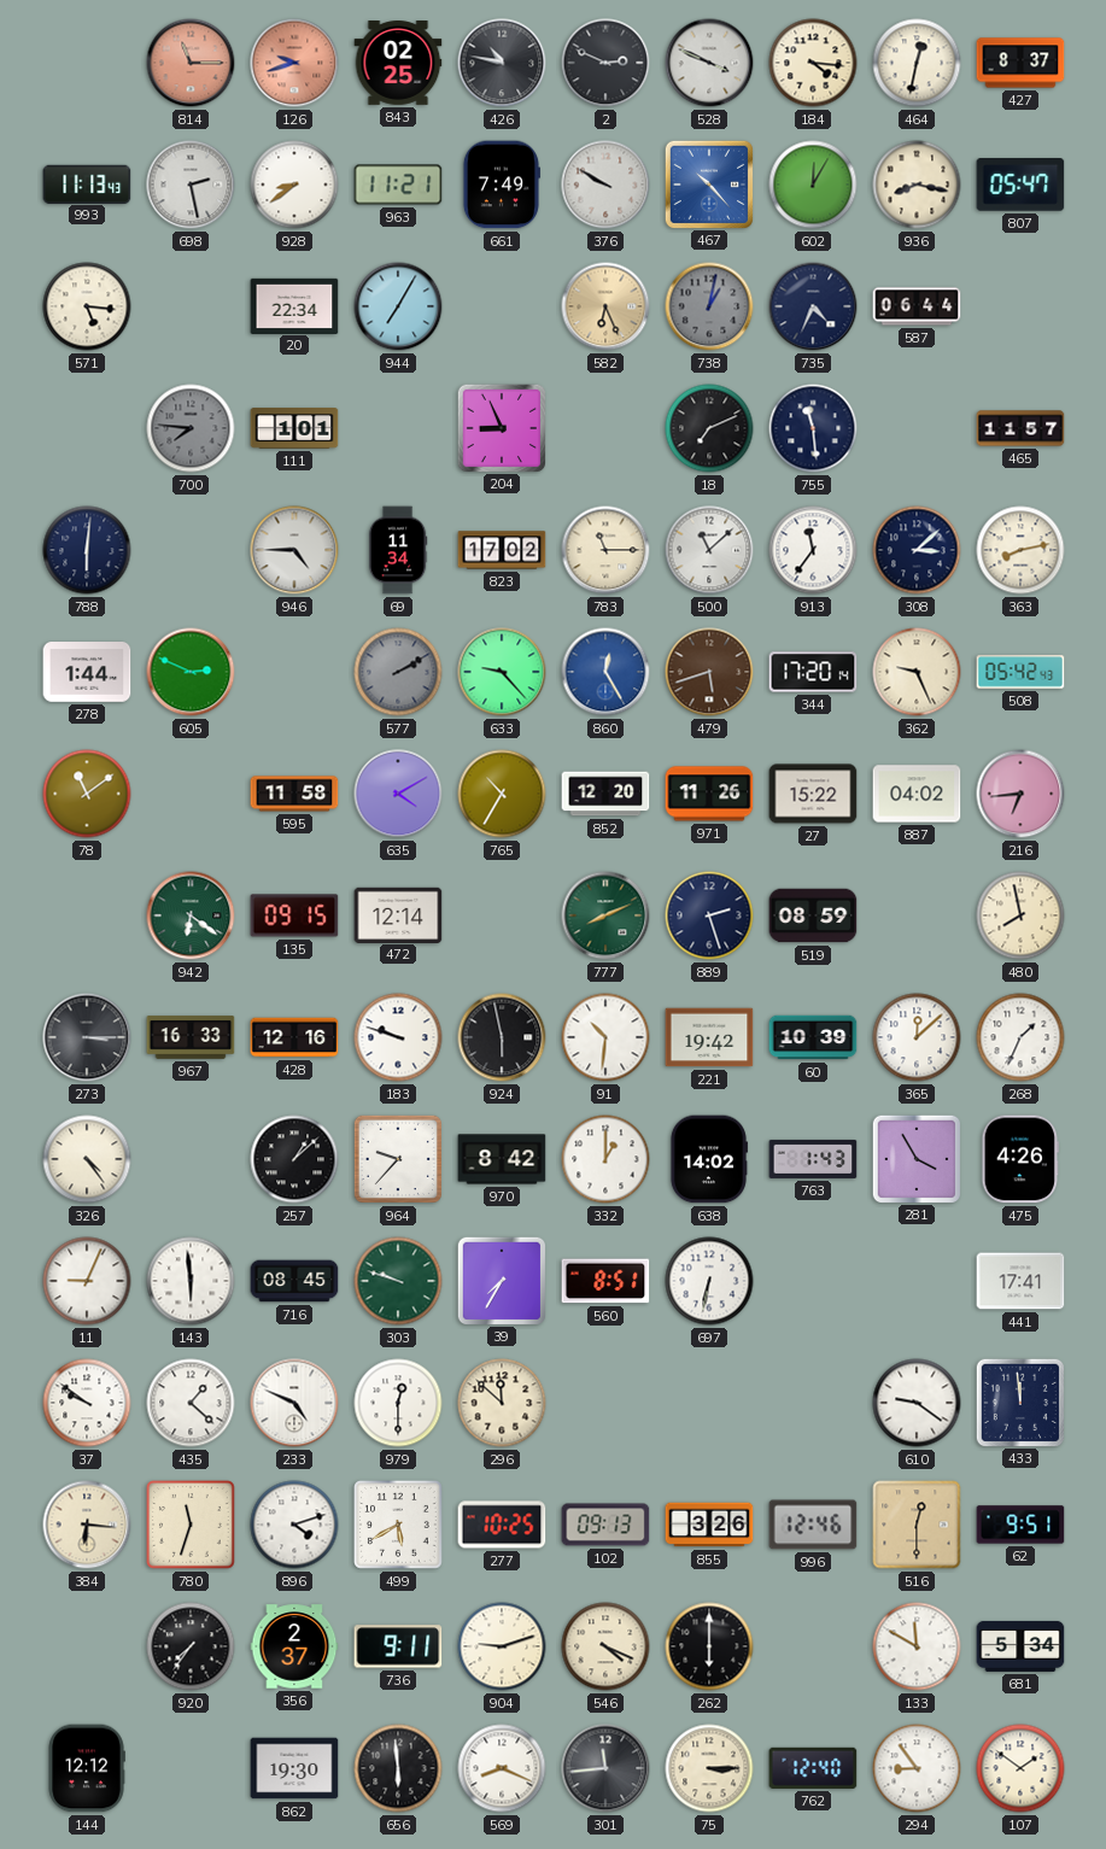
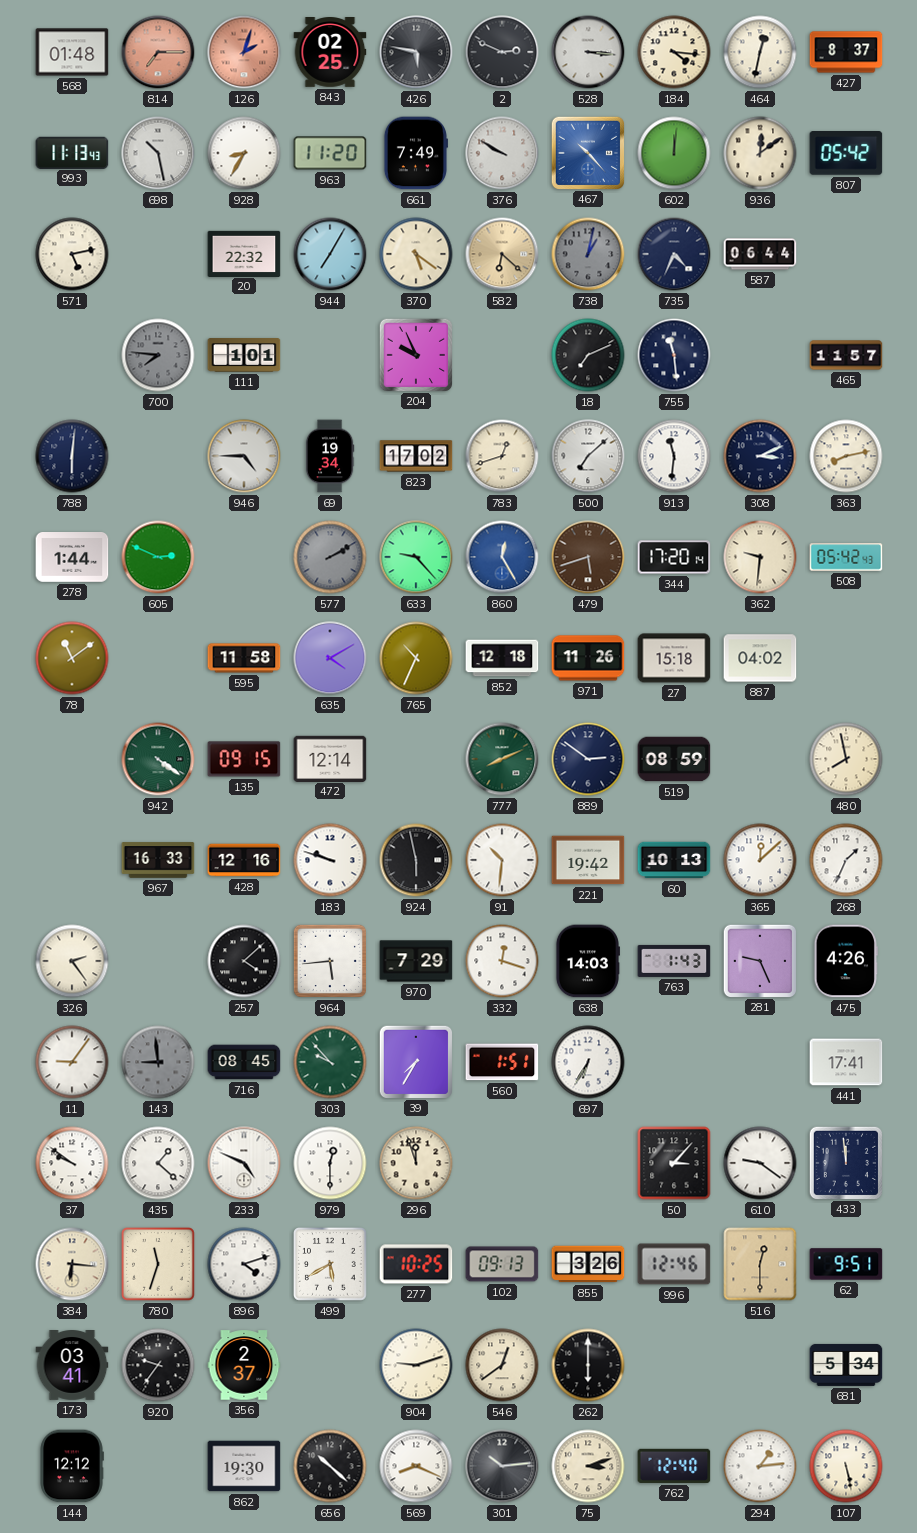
568: none -> 01:48 (72, 52)
814: 11:15 -> 7:15 (158, 52)
126: 9:42 -> 2:03 (244, 52)
426: 10:47 -> 5:47 (416, 52)
528: 3:49 -> 3:16 (588, 52)
698: 2:28 -> 10:28 (158, 153)
928: 8:39 -> 8:35 (244, 153)
963: 11:21 -> 11:20 (330, 153)
602: 12:05 -> 12:01 (674, 153)
936: 8:17 -> 12:09 (760, 153)
807: 05:47 -> 05:42 (846, 154)
571: 5:16 -> 5:13 (72, 254)
20: 22:34 -> 22:32 (244, 253)
370: none -> 5:21 (416, 254)
582: 6:26 -> 6:22 (502, 254)
204: 8:56 -> 9:56 (415, 354)
69: 11:34 -> 19:34 (330, 456)
783: 11:15 -> 12:42 (502, 456)
500: 11:08 -> 7:08 (588, 456)
913: 11:36 -> 11:31 (674, 456)
308: 3:08 -> 3:11 (760, 456)
362: 9:26 -> 9:31 (760, 557)
765: 10:35 -> 10:34 (416, 658)
852: 12:20 -> 12:18 (502, 658)
27: 15:22 -> 15:18 (674, 658)
216: 6:44 -> none (1020, 794)
942: 6:21 -> 4:21 (158, 759)
889: 2:27 -> 2:51 (588, 759)
273: 3:15 -> none (87, 1037)
60: 10:39 -> 10:13 (674, 860)
326: 4:24 -> 2:24 (72, 961)
257: 1:08 -> 4:08 (244, 961)
964: 9:37 -> 5:44 (330, 961)
970: 8:42 -> 7:29 (416, 961)
332: 1:00 -> 12:18 (502, 961)
638: 14:02 -> 14:03 (587, 961)
281: 3:55 -> 9:26 (759, 960)
11: 9:04 -> 9:06 (72, 1062)
143: 5:59 -> 8:59 (158, 1062)
143 dial: white -> grey (158, 1062)
303: 9:48 -> 9:53 (330, 1062)
560: 8:51 -> 1:51 (502, 1062)
697: 6:32 -> 6:35 (588, 1062)
296: 11:52 -> 11:57 (416, 1163)
50: none -> 3:07 (674, 1163)
173: none -> 03:41 (72, 1366)
920: 7:36 -> 9:36 (158, 1365)
736: 9:11 -> none (398, 1646)
546: 4:19 -> 12:39 (502, 1365)
133: 11:50 -> none (917, 1646)
656: 5:59 -> 10:22 (330, 1466)
301: 11:44 -> 10:14 (502, 1466)
75: 3:15 -> 3:12 (588, 1466)
294: 8:54 -> 1:14 (760, 1466)
107: 1:51 -> 5:28 (846, 1466)
